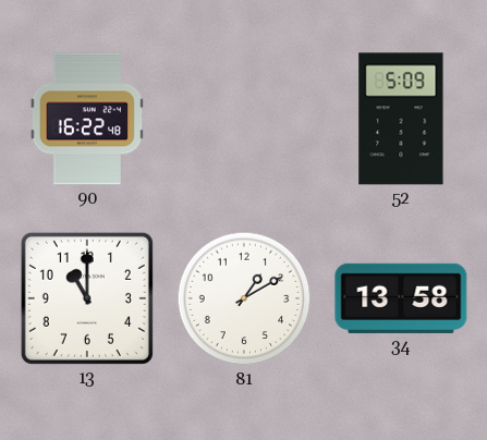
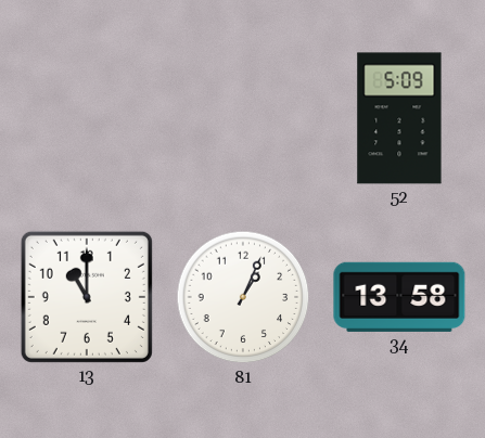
90: 16:22 -> none (87, 119)
81: 1:10 -> 1:04 (243, 297)
